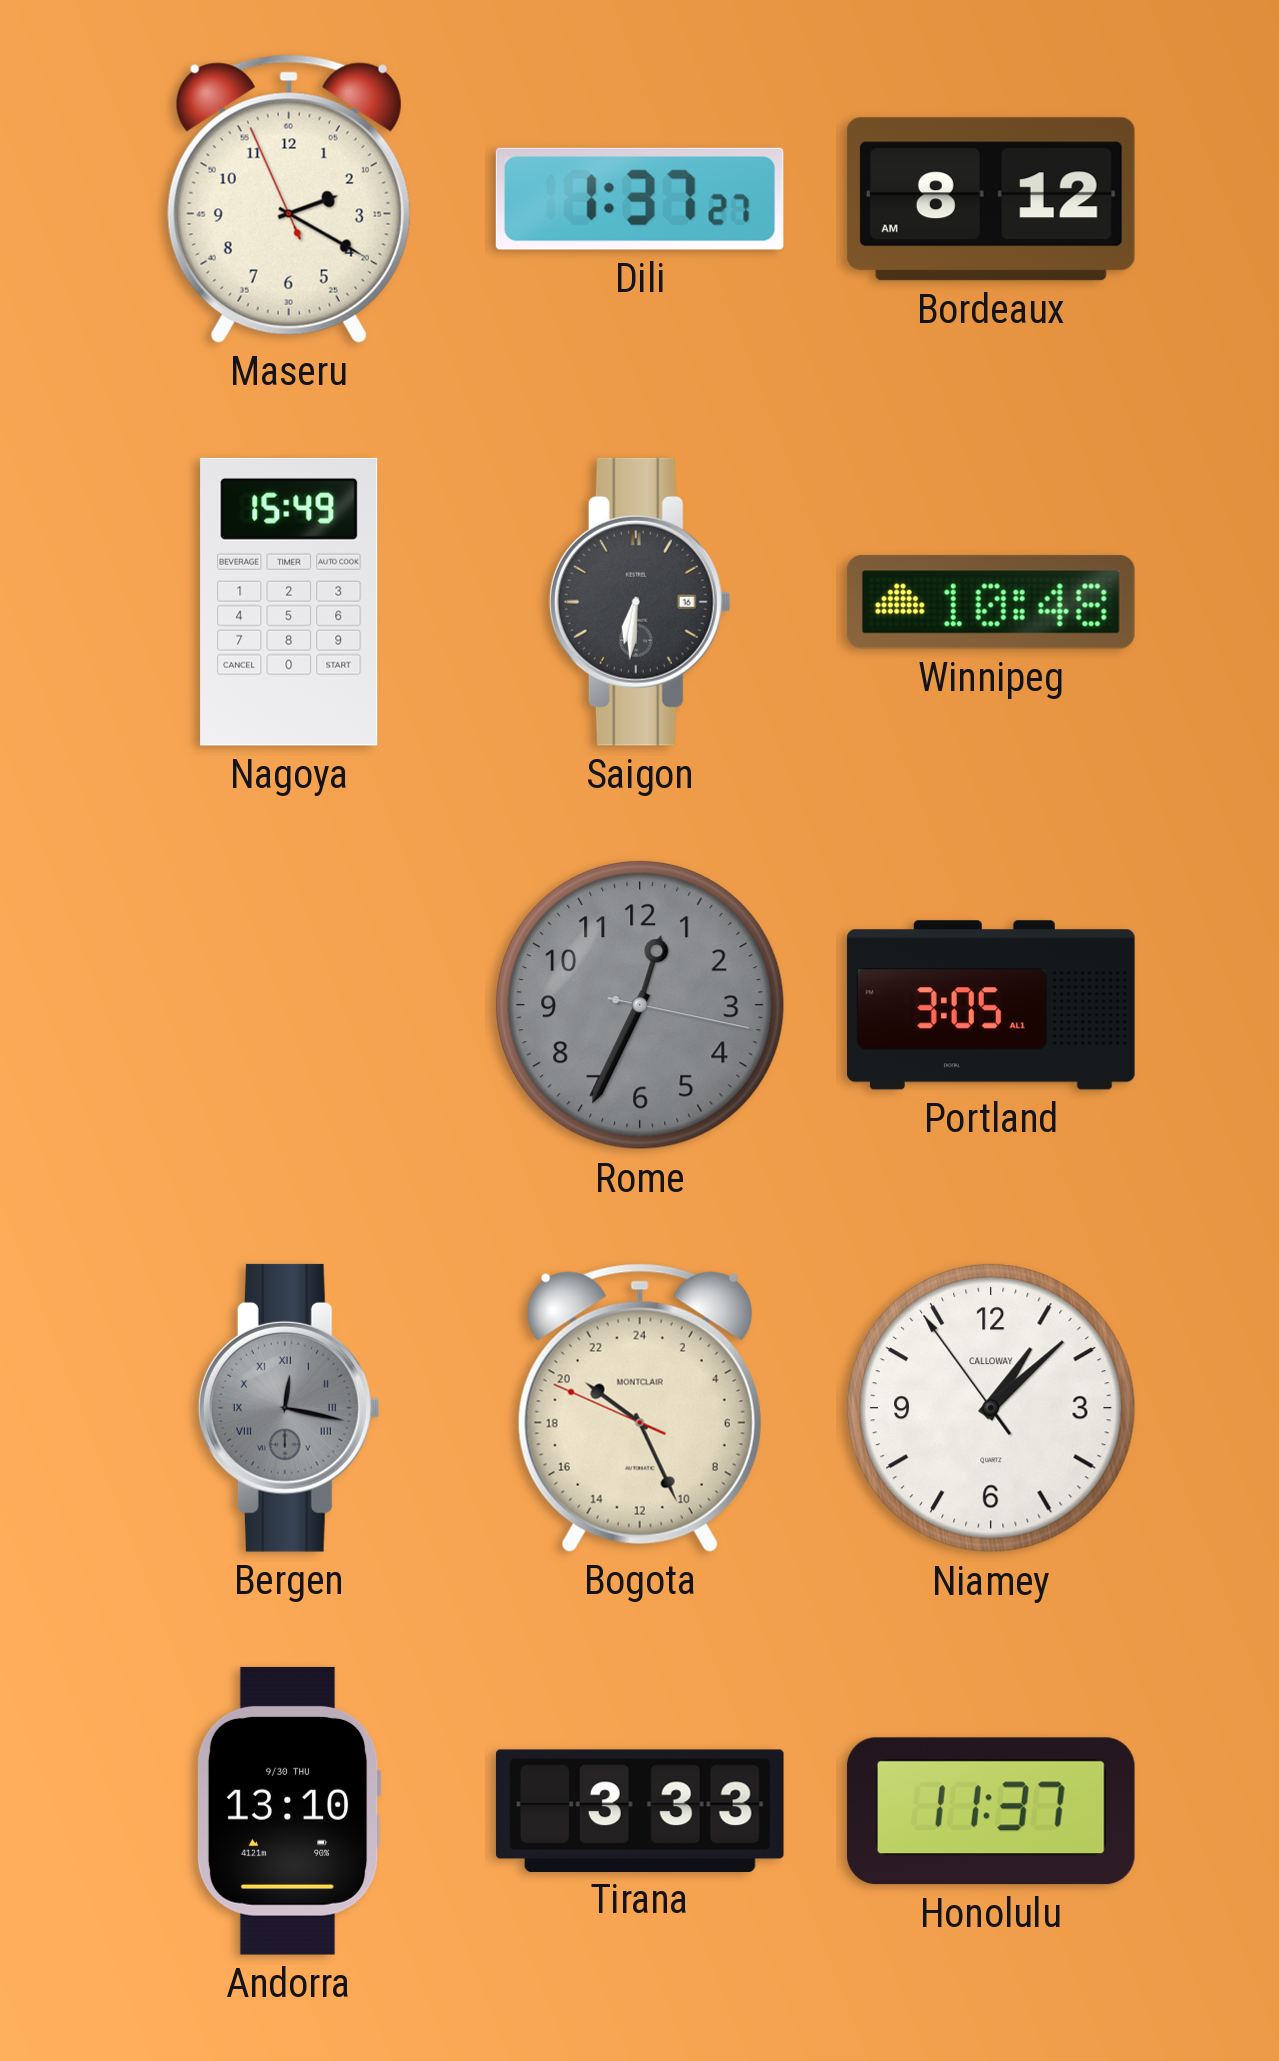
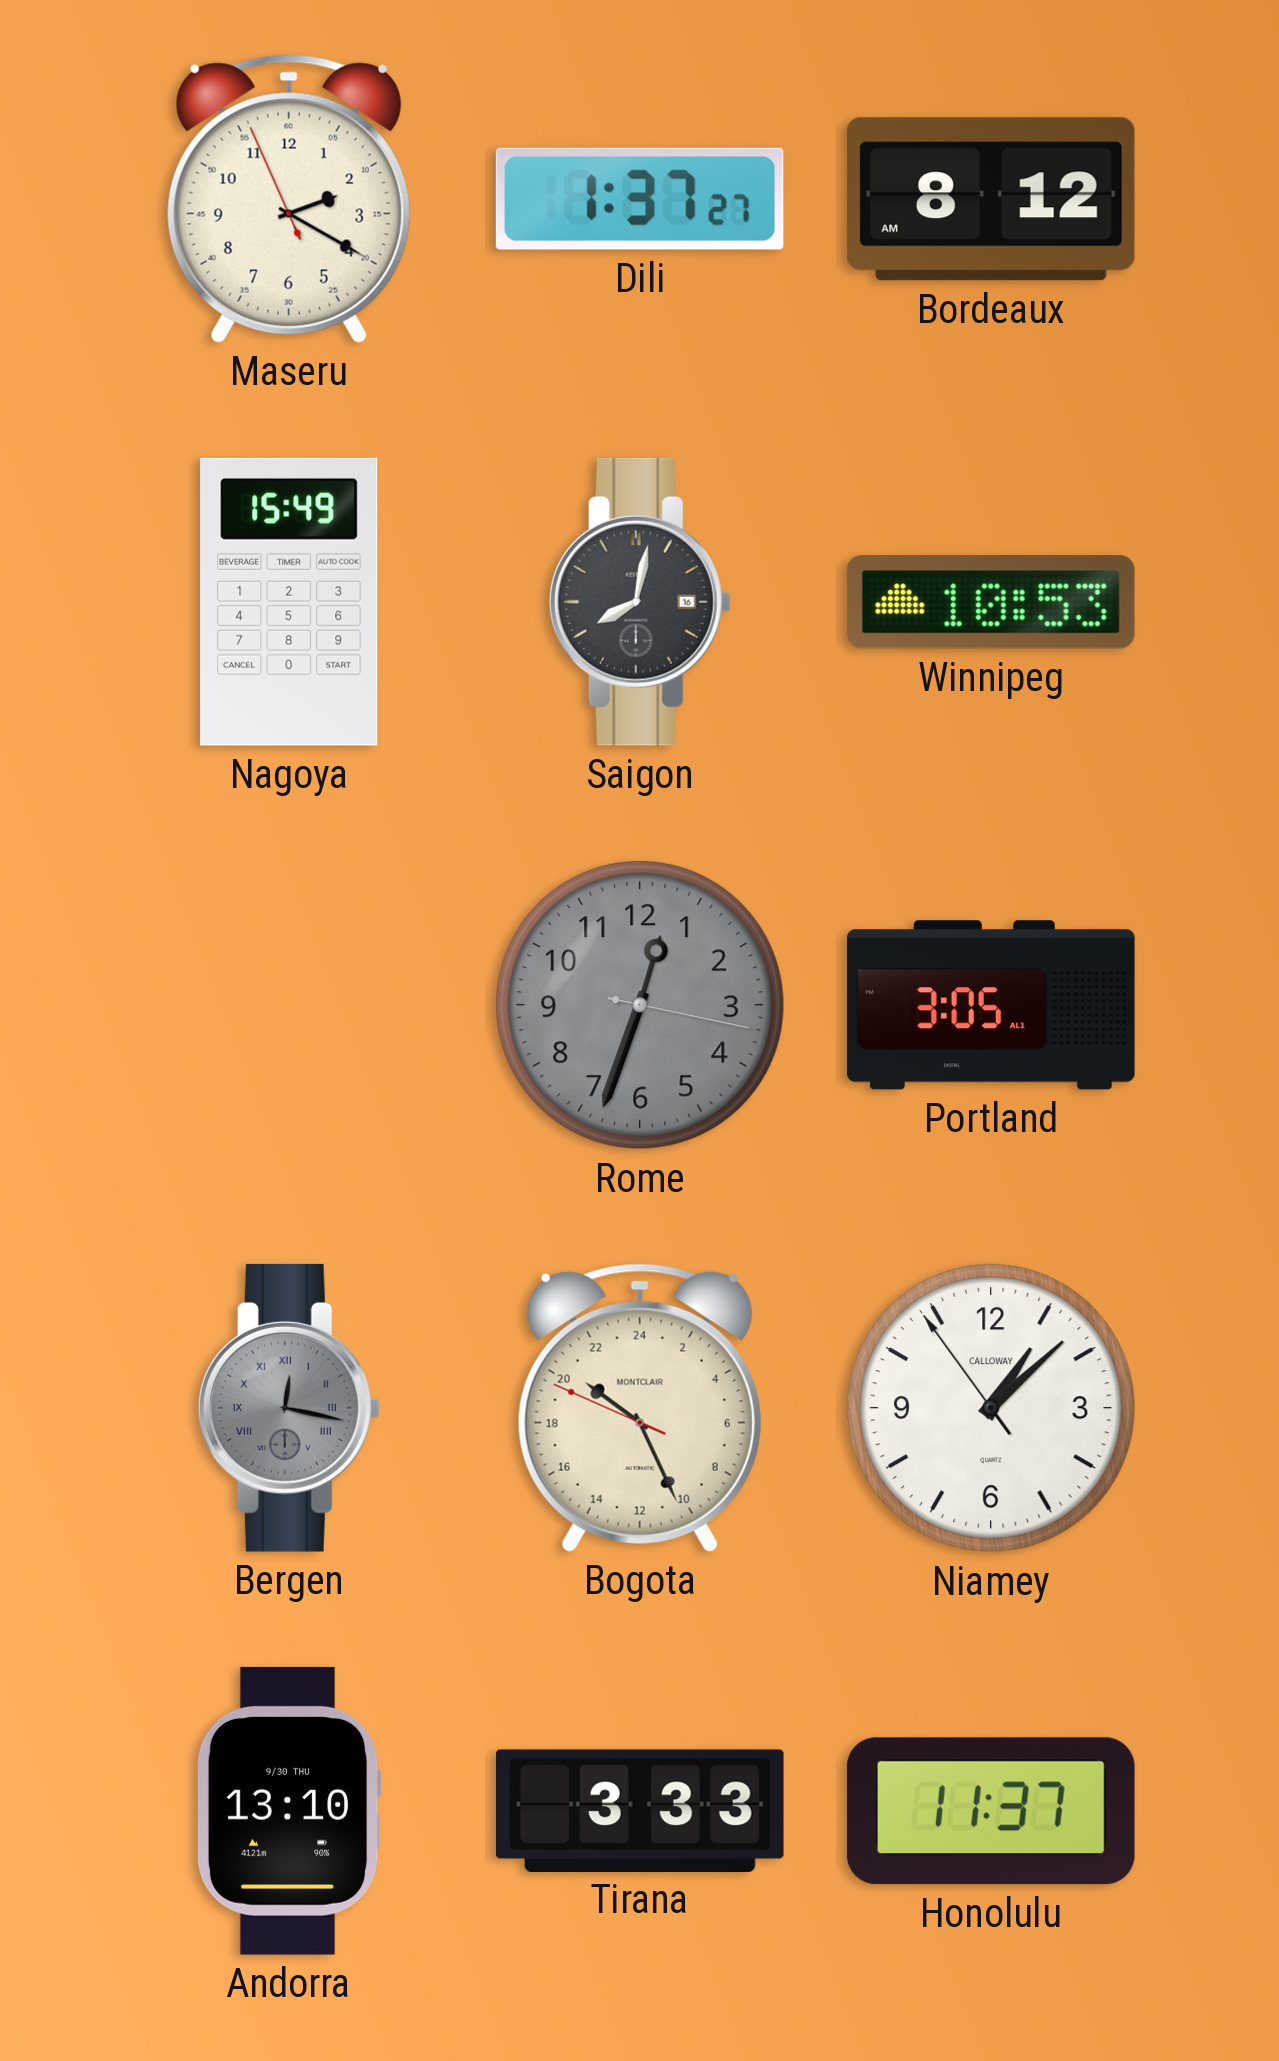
Saigon: 6:31 -> 8:02 (640, 602)
Winnipeg: 10:48 -> 10:53 (991, 602)
Rome: 12:34 -> 12:33 (640, 1005)
